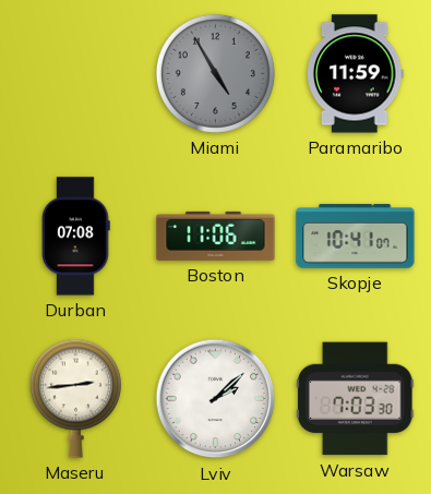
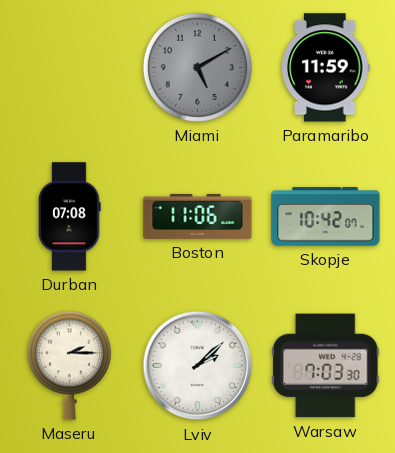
Miami: 4:55 -> 5:10 (197, 67)
Skopje: 10:41 -> 10:42 (326, 217)
Maseru: 2:44 -> 2:15 (69, 365)
